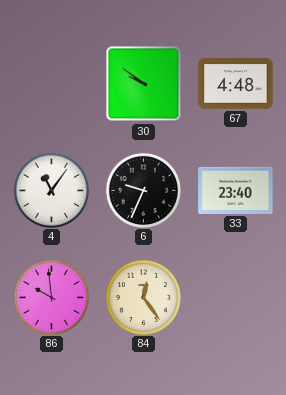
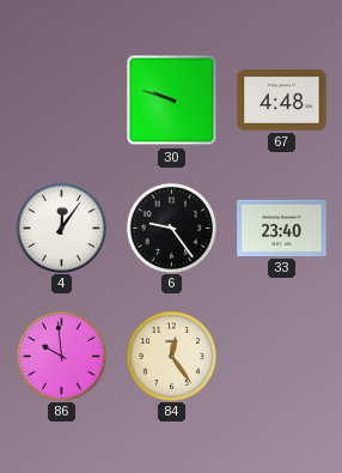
30: 9:51 -> 9:48 (172, 101)
4: 11:06 -> 12:06 (61, 228)
6: 9:34 -> 9:24 (171, 228)
